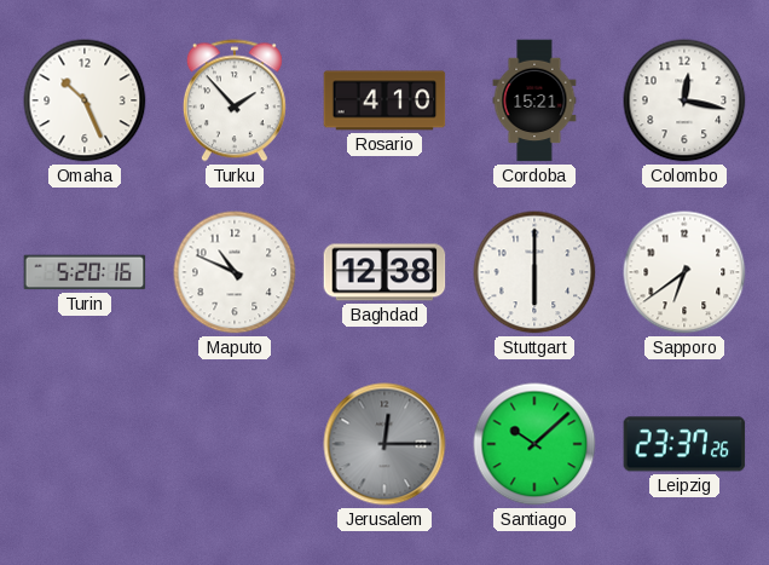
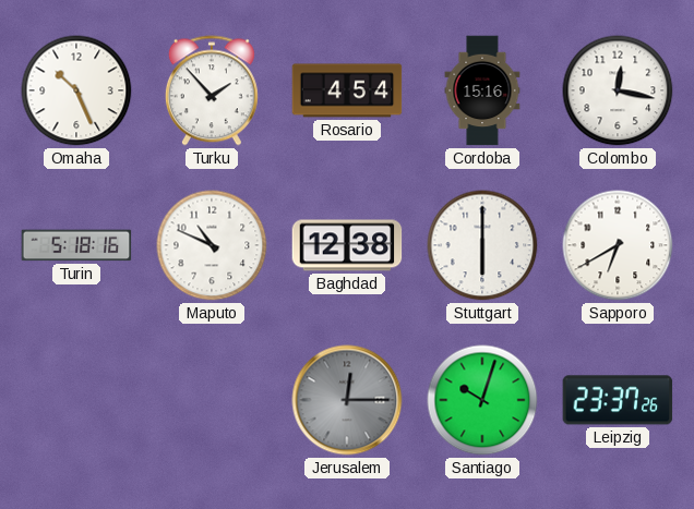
Rosario: 4:10 -> 4:54 (347, 90)
Cordoba: 15:21 -> 15:16 (482, 90)
Turin: 5:20 -> 5:18 (76, 245)
Sapporo: 6:39 -> 6:40 (618, 245)
Santiago: 10:08 -> 10:03 (482, 400)
